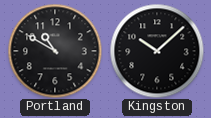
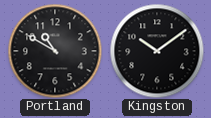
Kingston: 10:08 -> 10:09 (157, 51)
